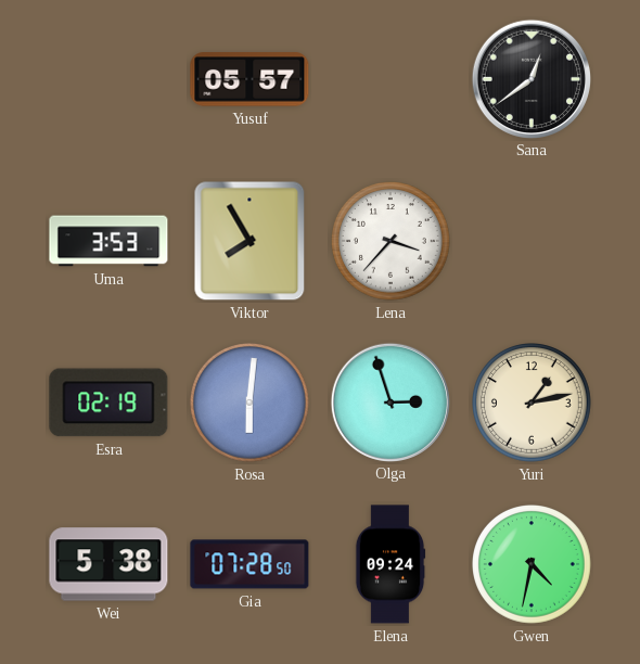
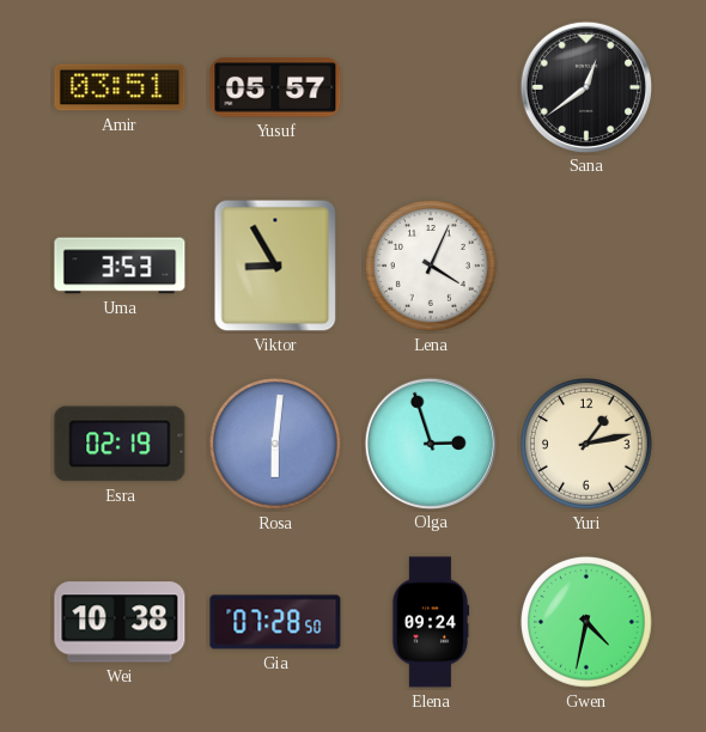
Amir: none -> 03:51 (120, 87)
Viktor: 7:55 -> 8:55 (275, 266)
Lena: 3:37 -> 4:04 (432, 267)
Wei: 5:38 -> 10:38 (120, 622)
